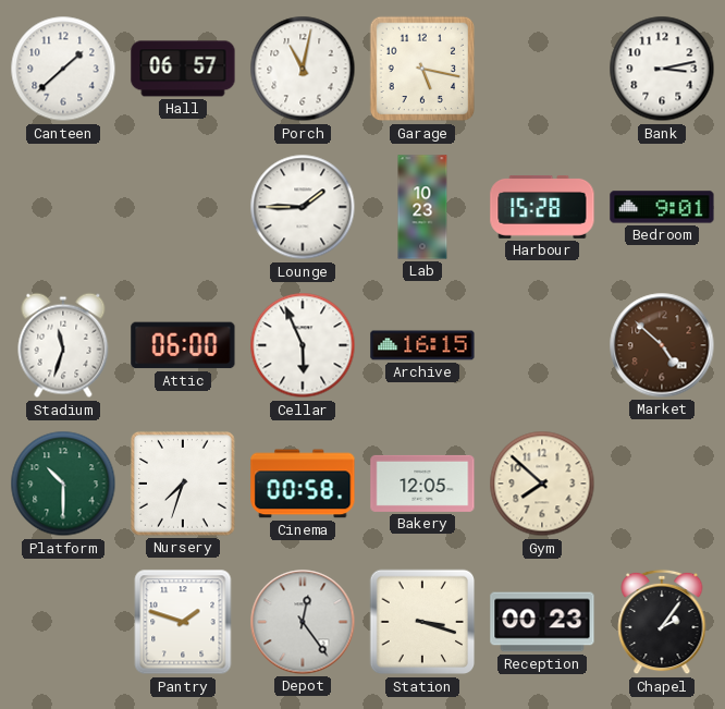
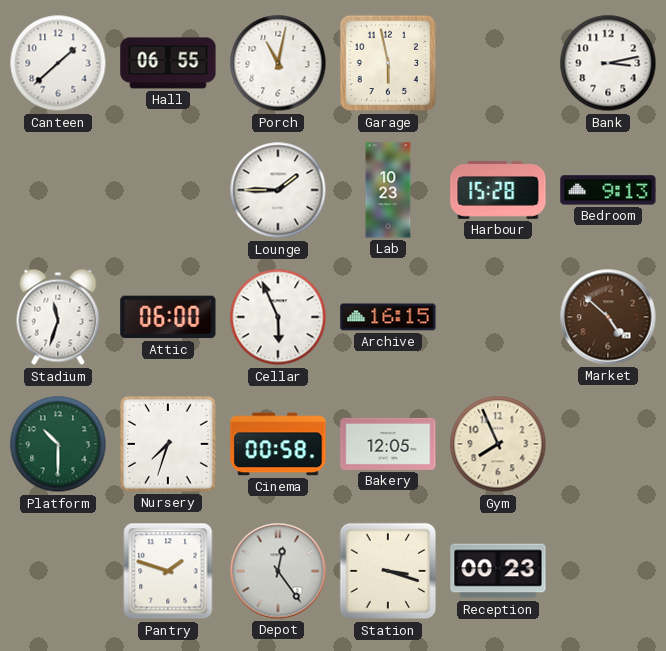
Hall: 06:57 -> 06:55 (168, 63)
Garage: 5:17 -> 5:58 (388, 63)
Bedroom: 9:01 -> 9:13 (608, 190)
Gym: 7:52 -> 7:56 (498, 444)
Chapel: 2:06 -> none (662, 622)
